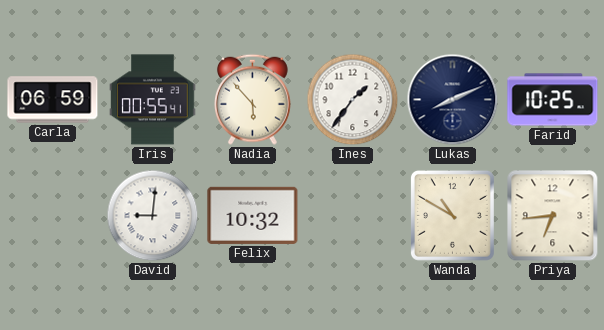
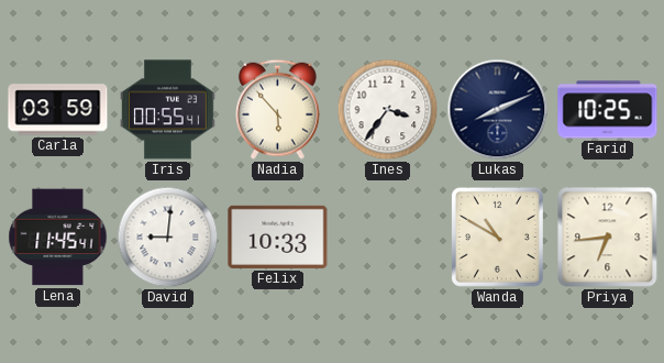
Carla: 06:59 -> 03:59 (58, 110)
Ines: 1:36 -> 3:36 (388, 110)
Lena: none -> 11:45 (58, 238)
Felix: 10:32 -> 10:33 (278, 237)
